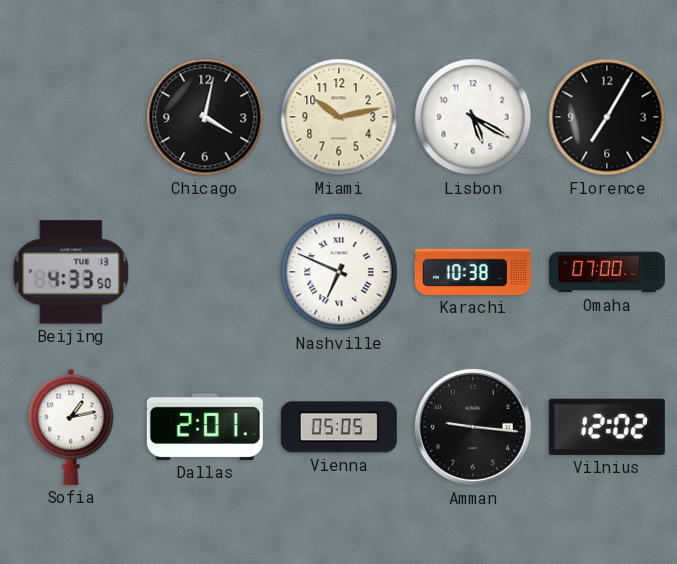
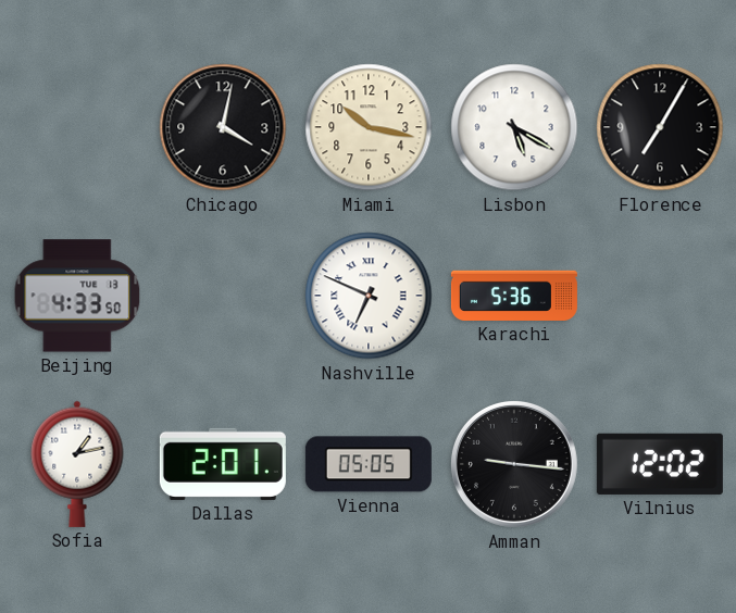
Miami: 10:13 -> 10:17 (369, 127)
Karachi: 10:38 -> 5:36 (514, 296)
Omaha: 07:00 -> none (607, 272)
